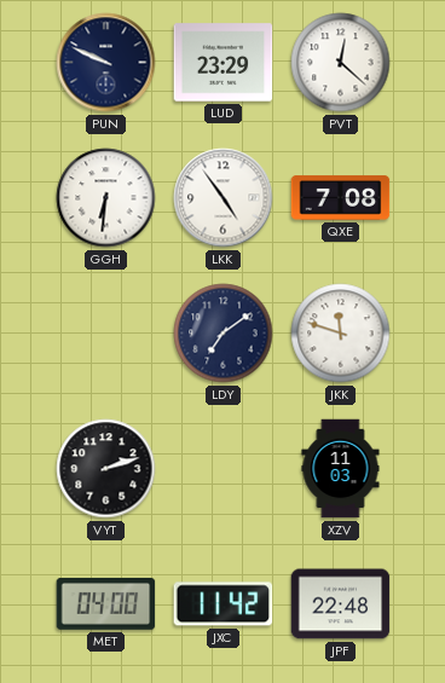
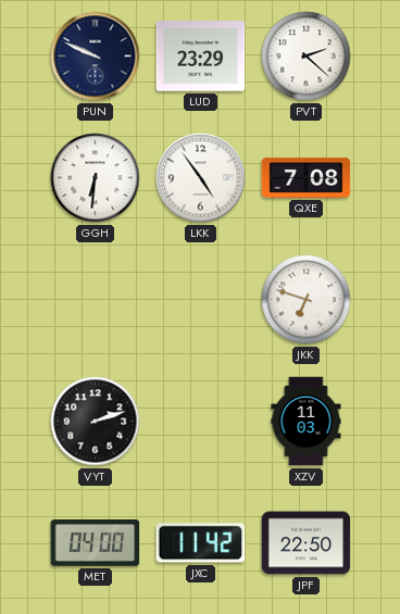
PVT: 12:22 -> 2:22 (307, 57)
LDY: 7:09 -> none (224, 334)
JKK: 11:48 -> 6:48 (307, 300)
JPF: 22:48 -> 22:50 (307, 543)
